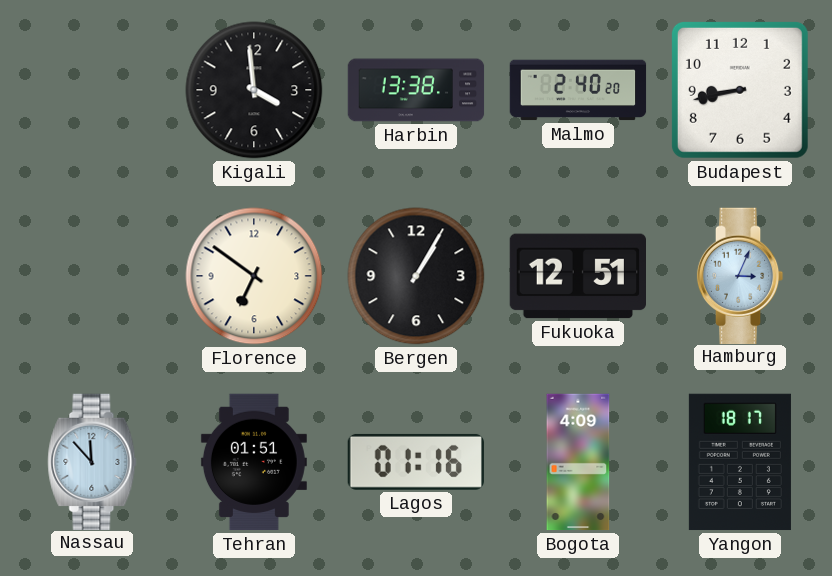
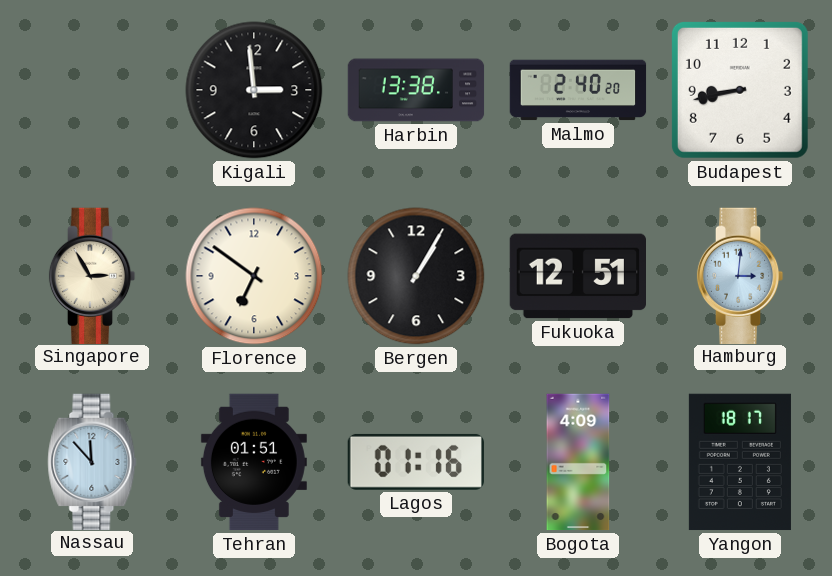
Kigali: 3:59 -> 2:59 (254, 90)
Singapore: none -> 2:55 (92, 275)
Hamburg: 3:04 -> 3:01 (740, 275)
